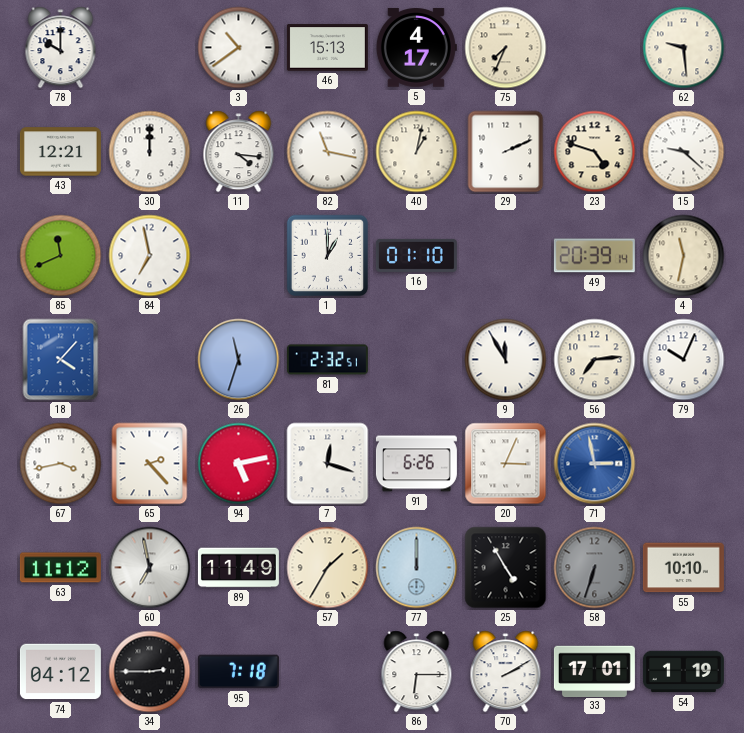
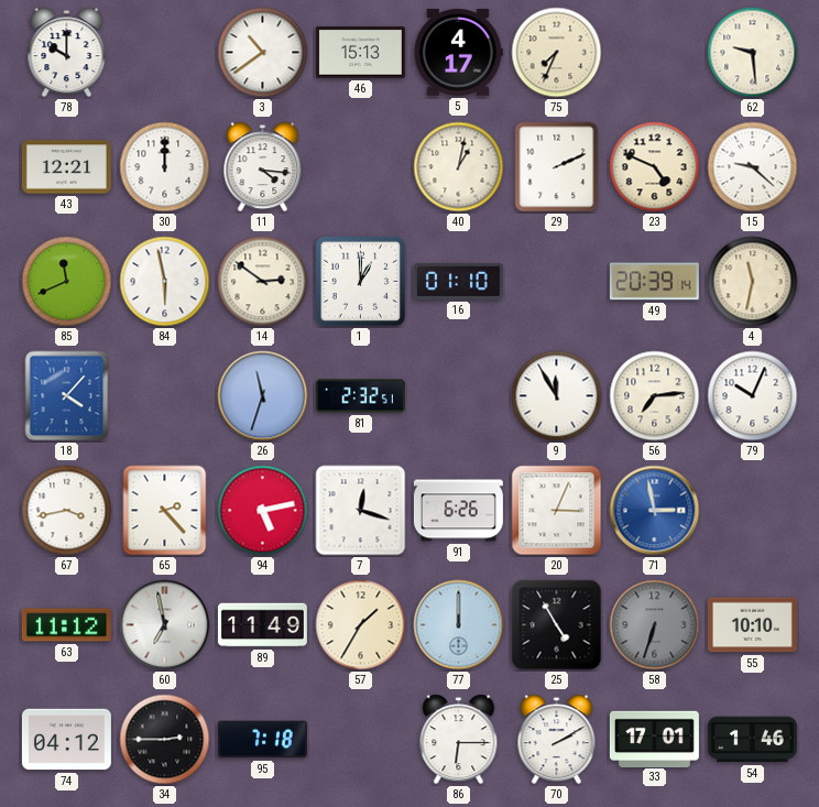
82: 11:17 -> none (328, 152)
23: 4:48 -> 4:49 (655, 167)
84: 6:58 -> 5:58 (165, 282)
14: none -> 2:51 (263, 282)
54: 1:19 -> 1:46 (752, 740)
